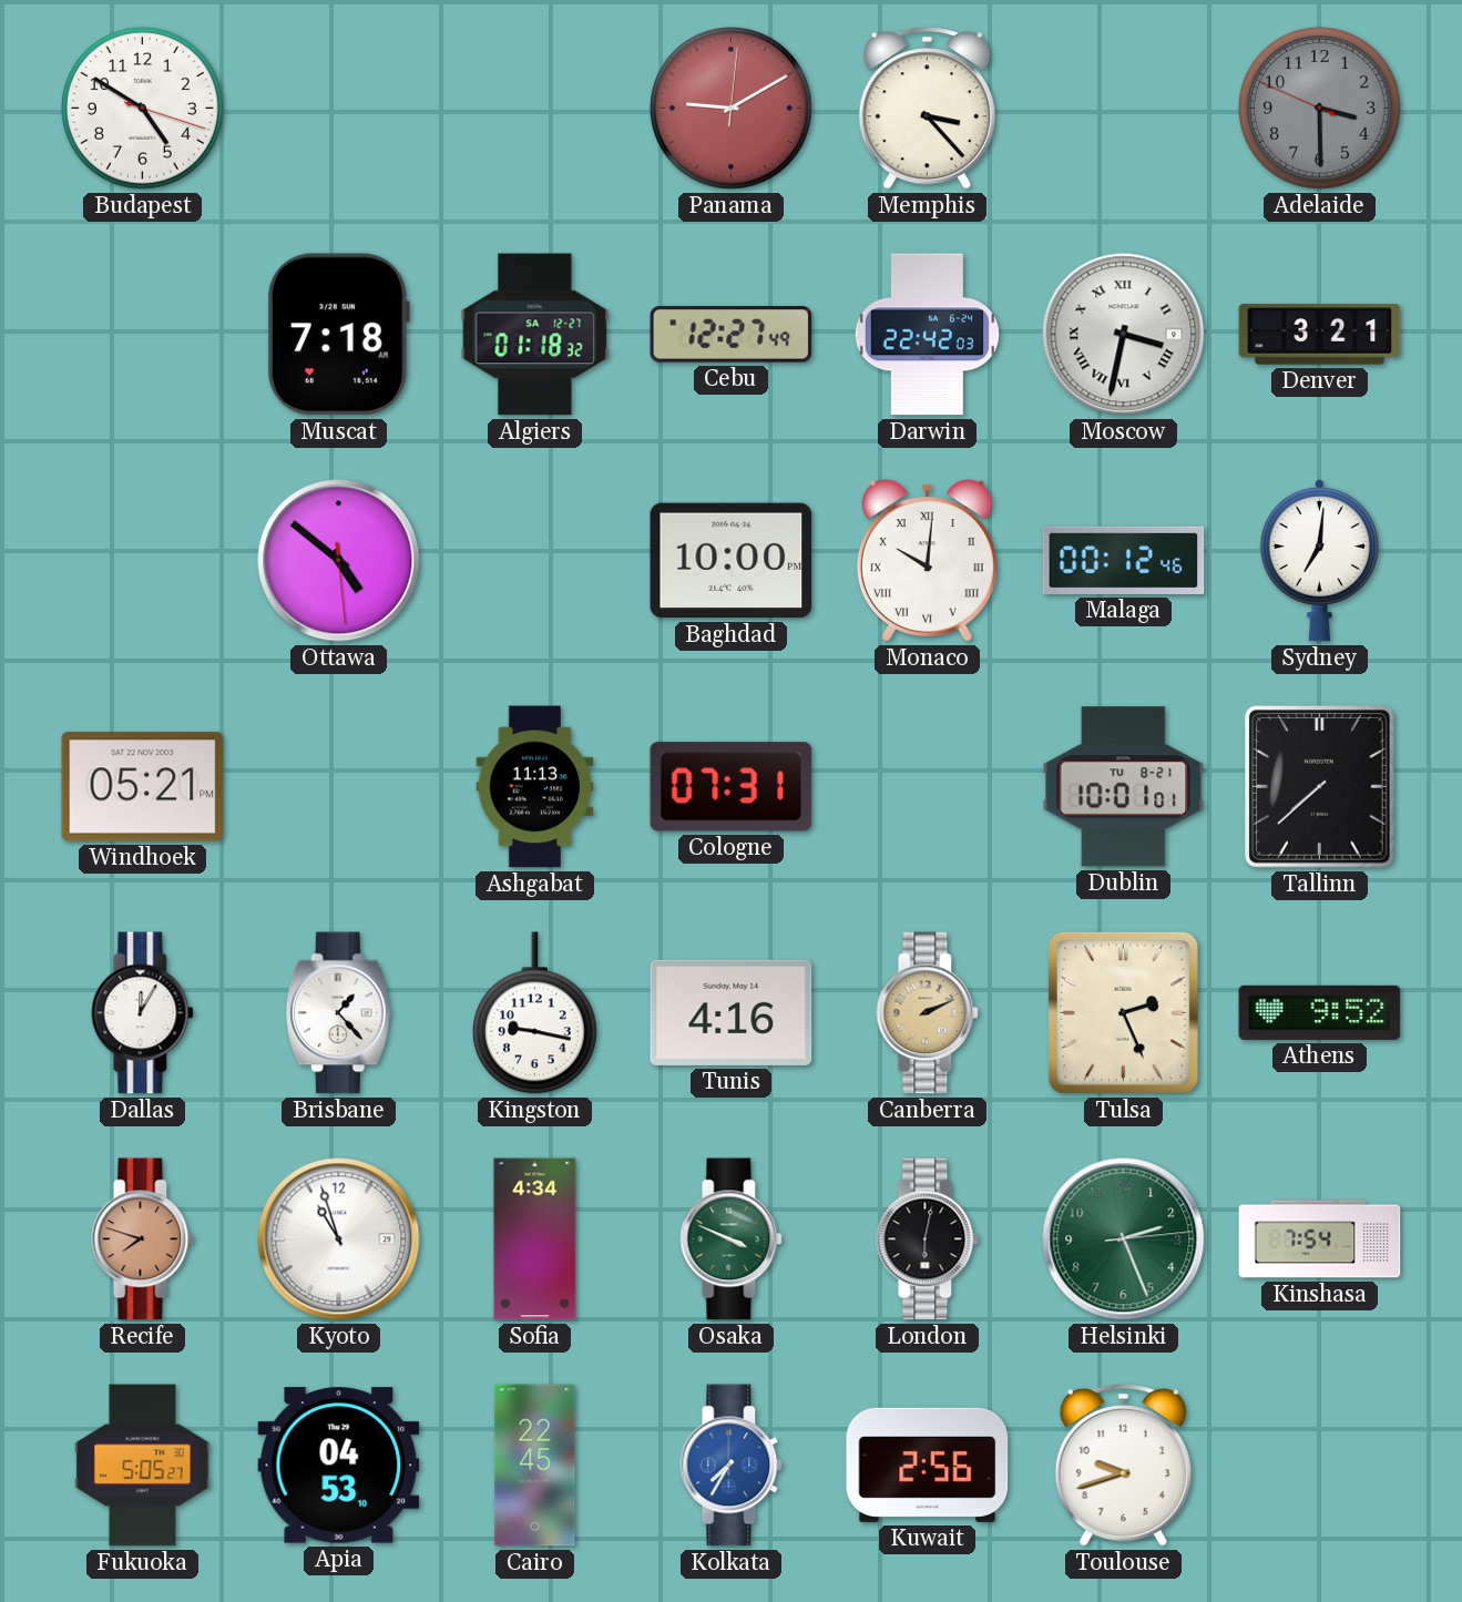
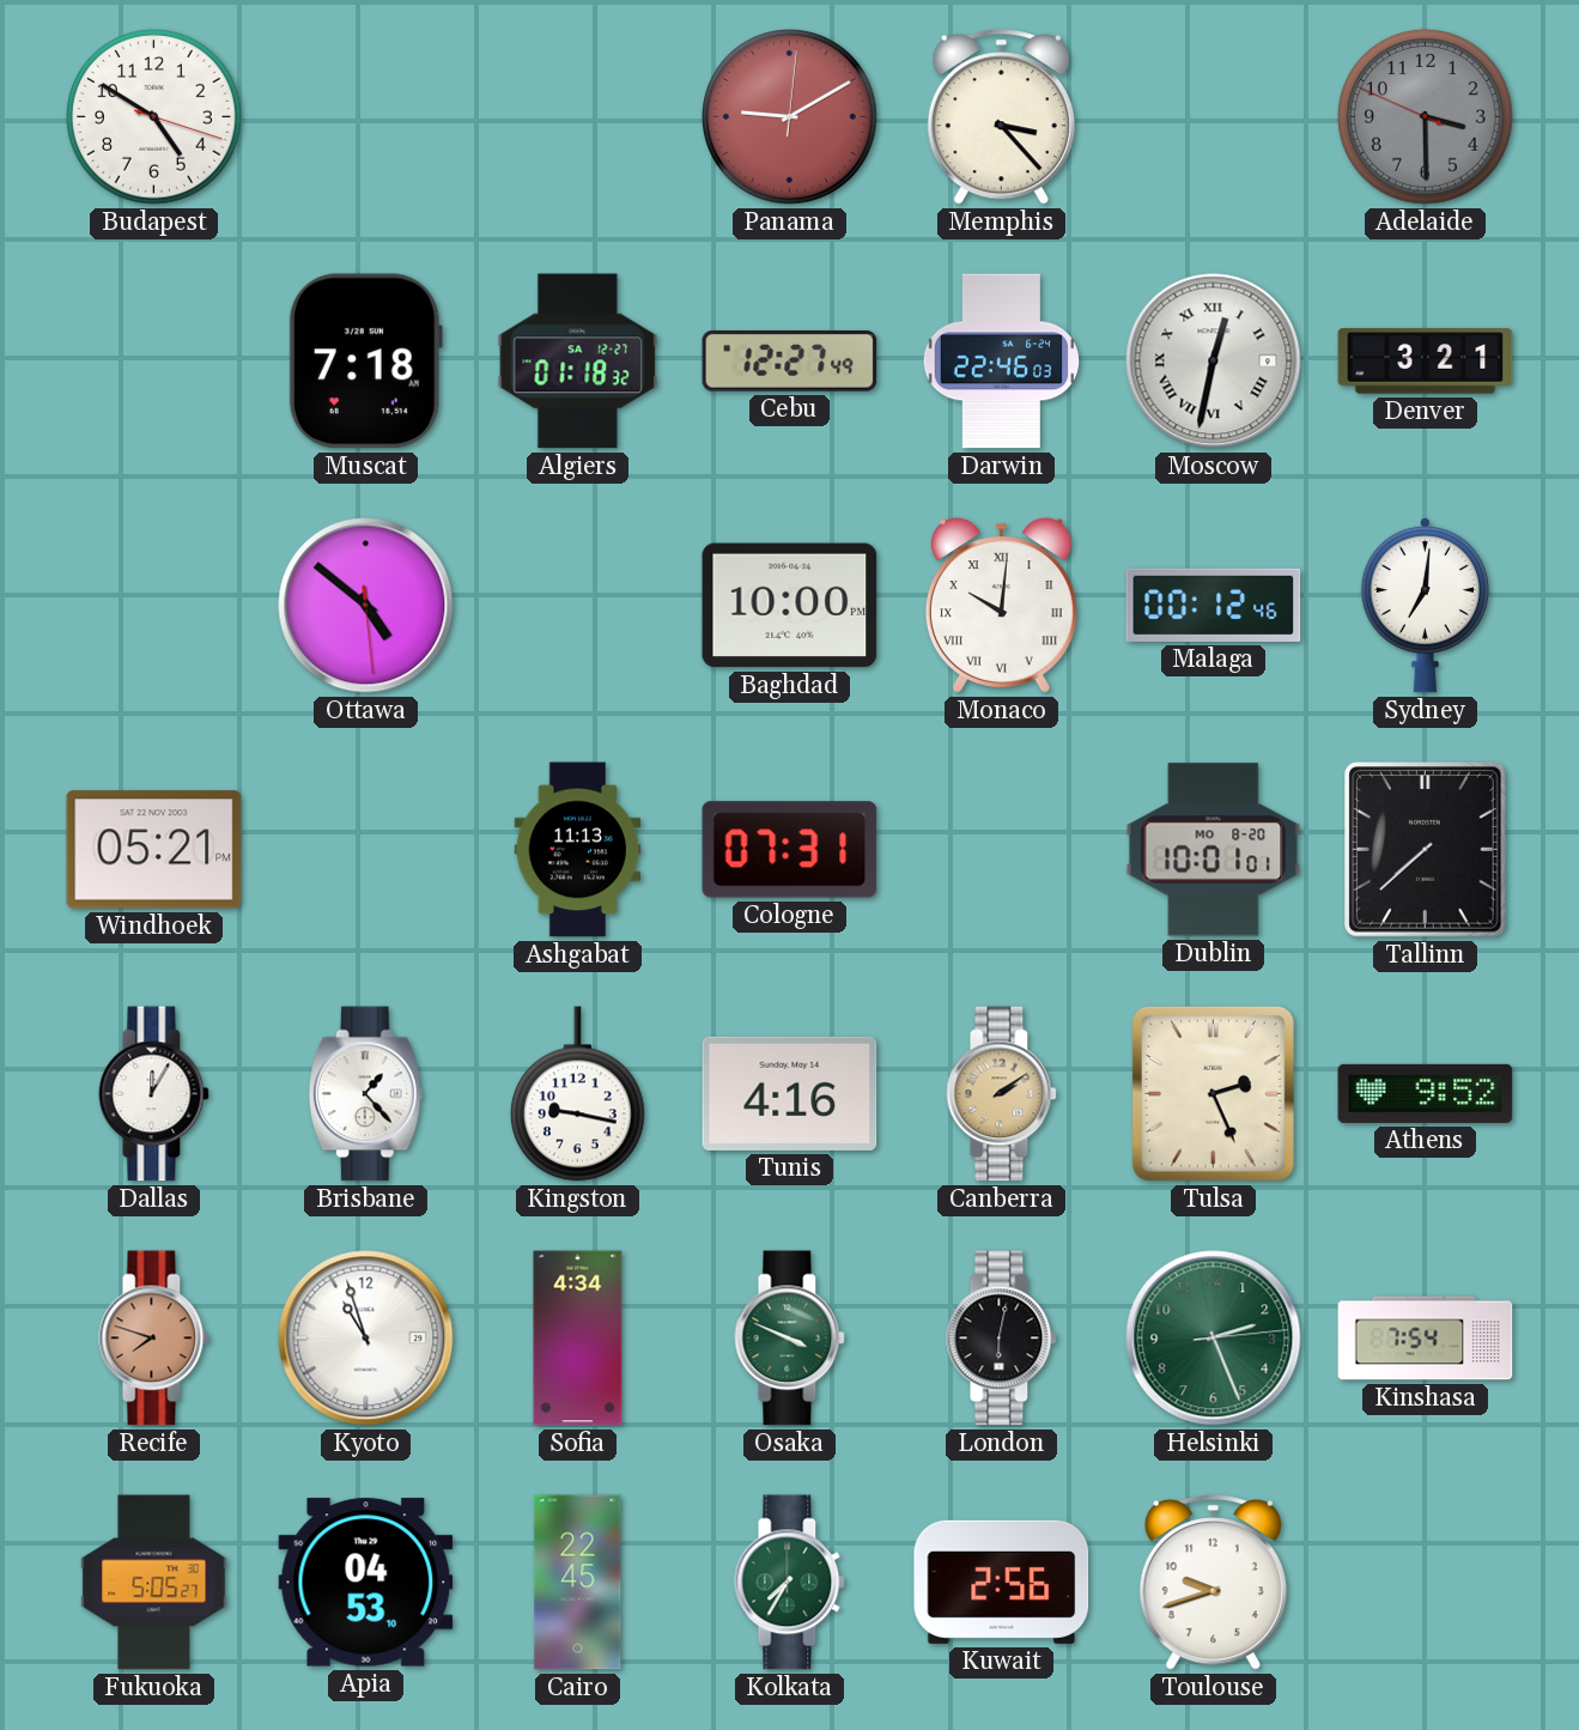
Darwin: 22:42 -> 22:46 (1002, 362)
Moscow: 3:32 -> 12:32 (1214, 362)
Dublin date: TU 8-21 -> MO 8-20 (1214, 850)
Canberra: 2:11 -> 2:09 (1002, 1094)
Kolkata dial: blue -> green (790, 1583)
